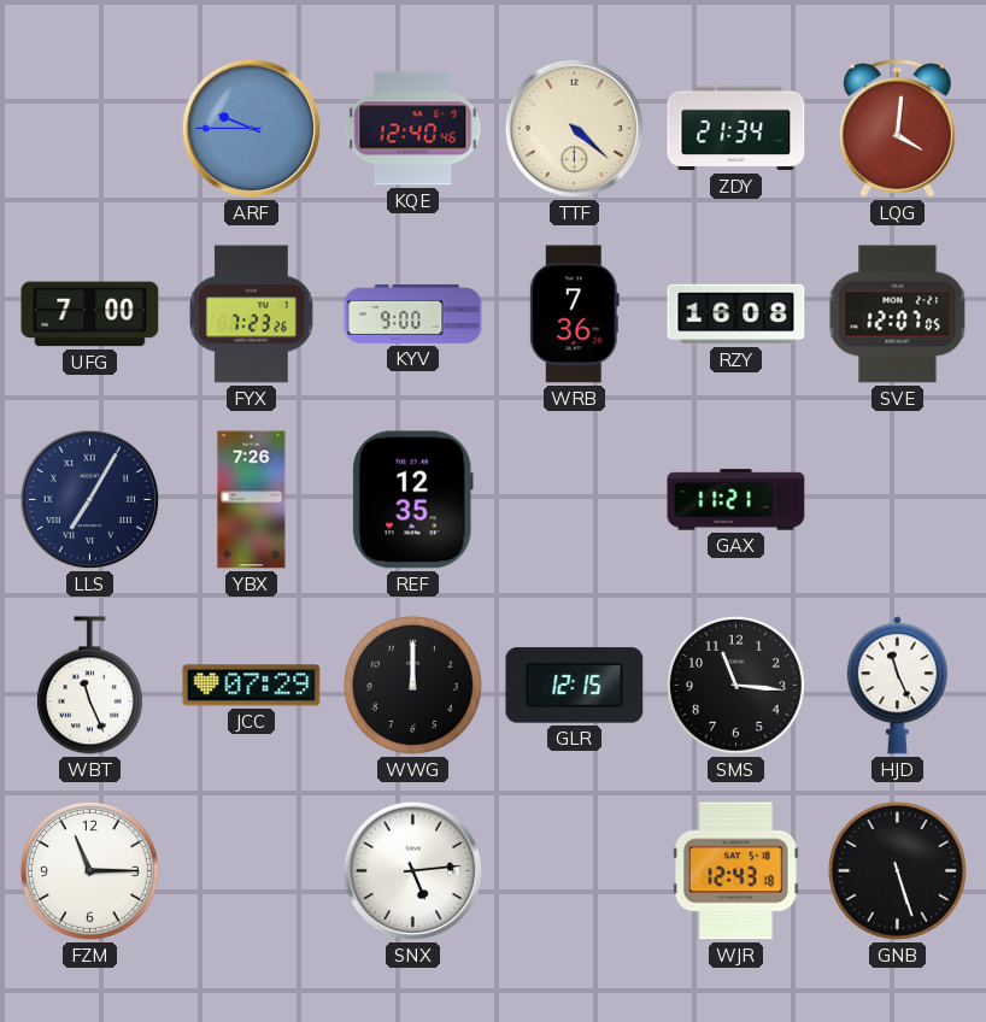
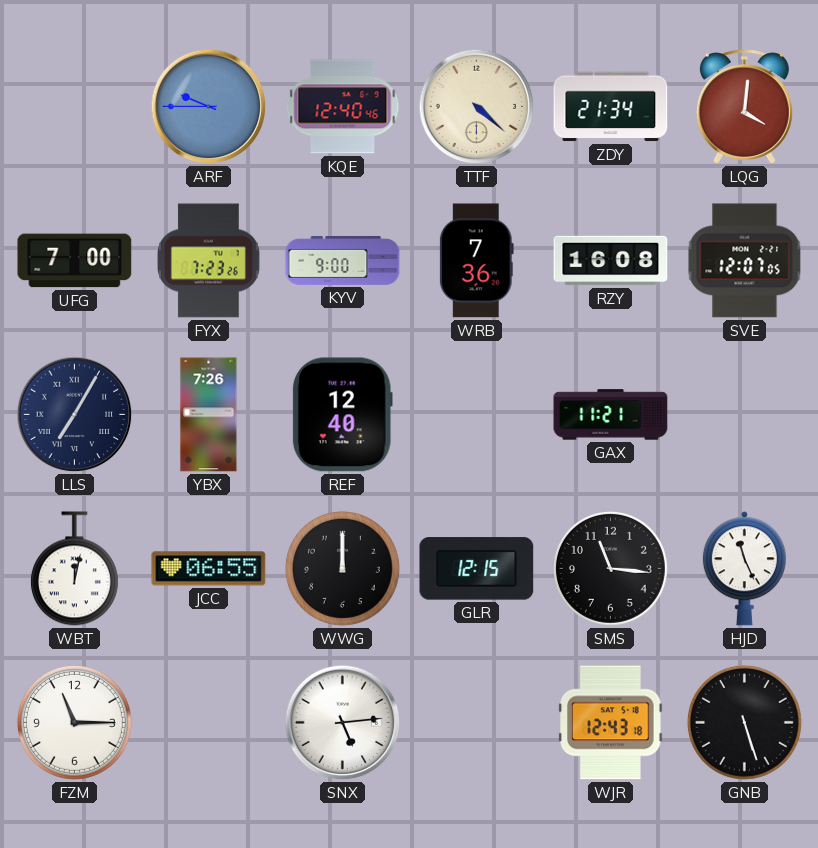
REF: 12:35 -> 12:40 (342, 415)
WBT: 11:26 -> 12:02 (74, 569)
JCC: 07:29 -> 06:55 (209, 569)
